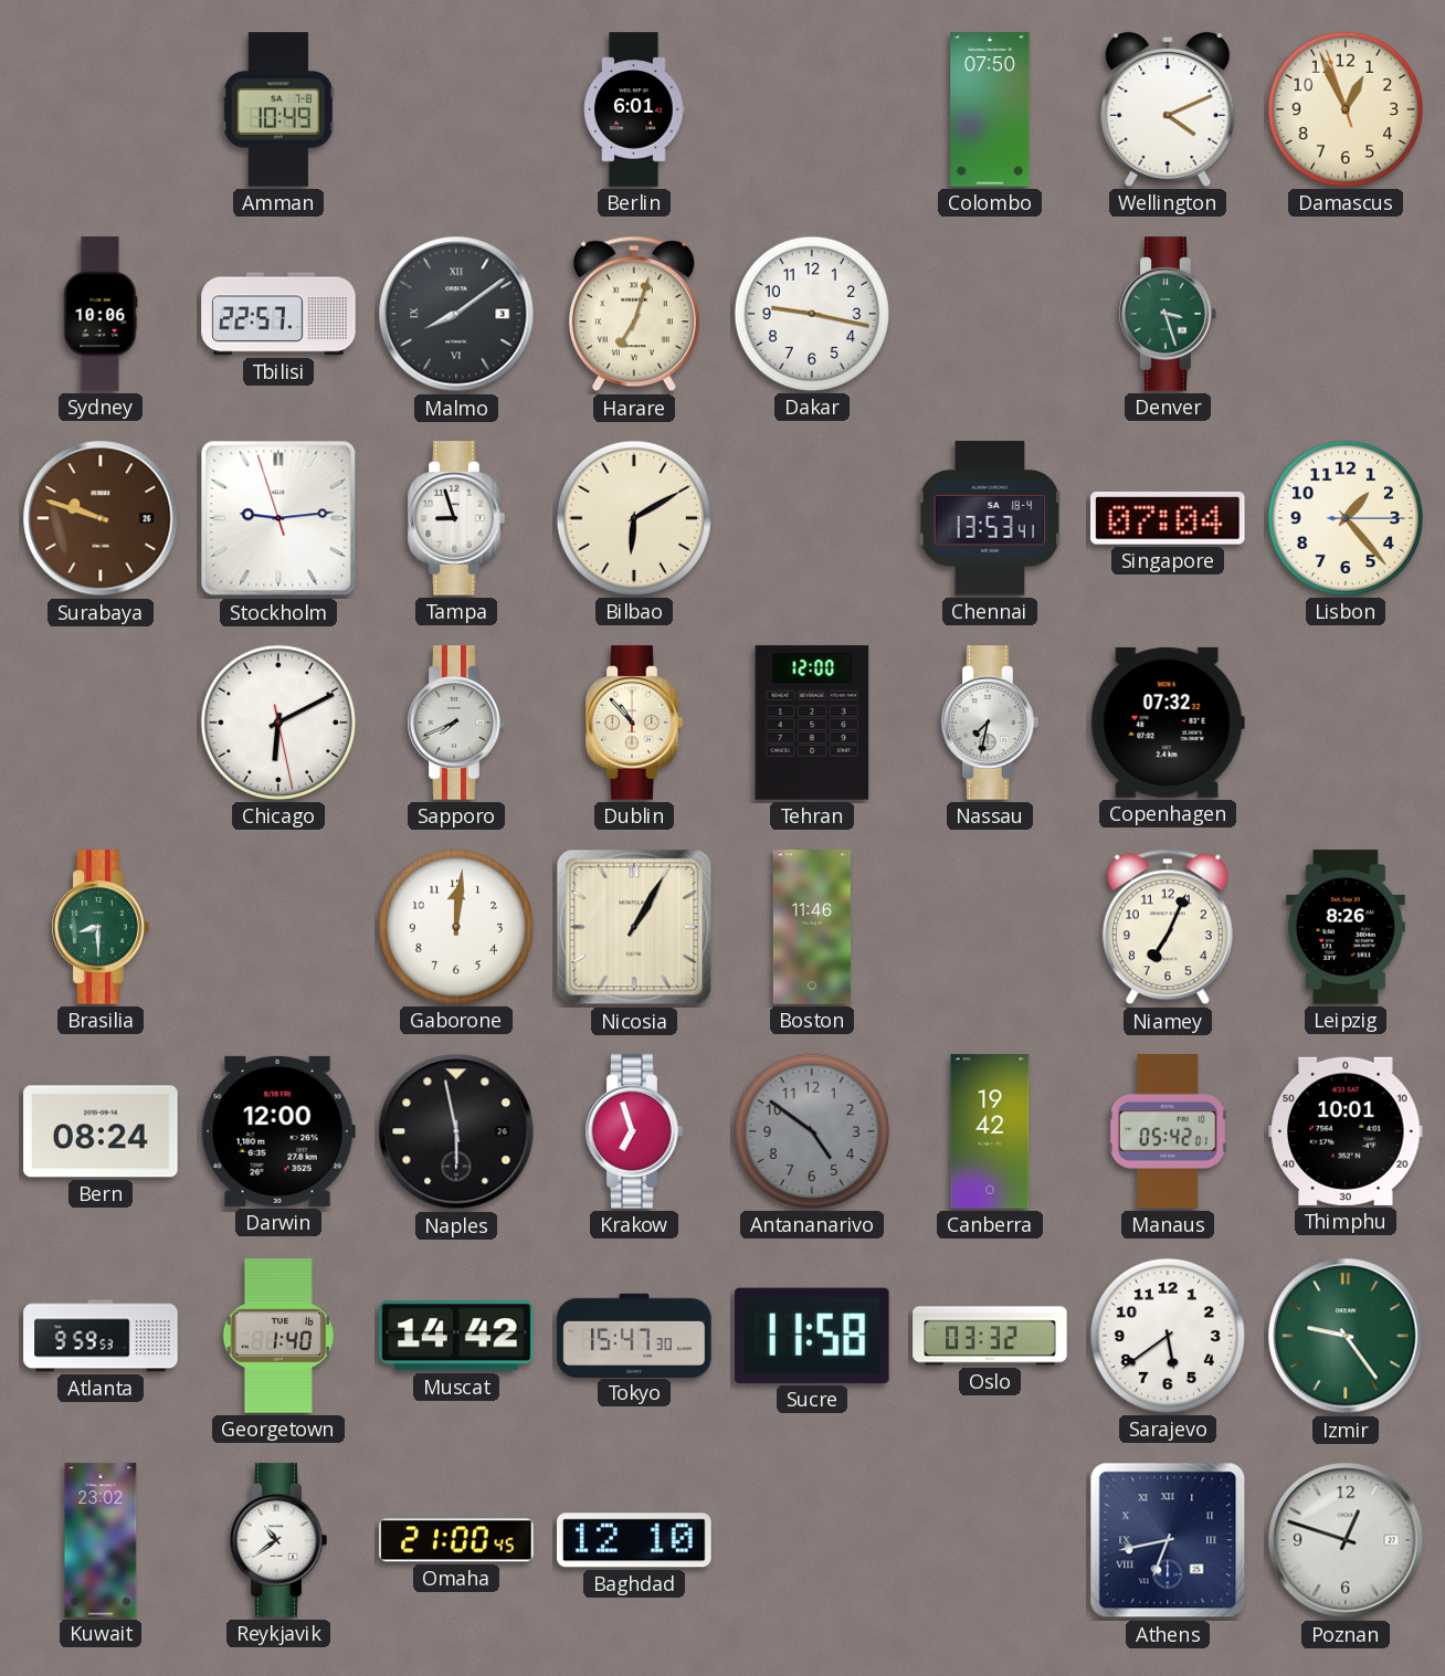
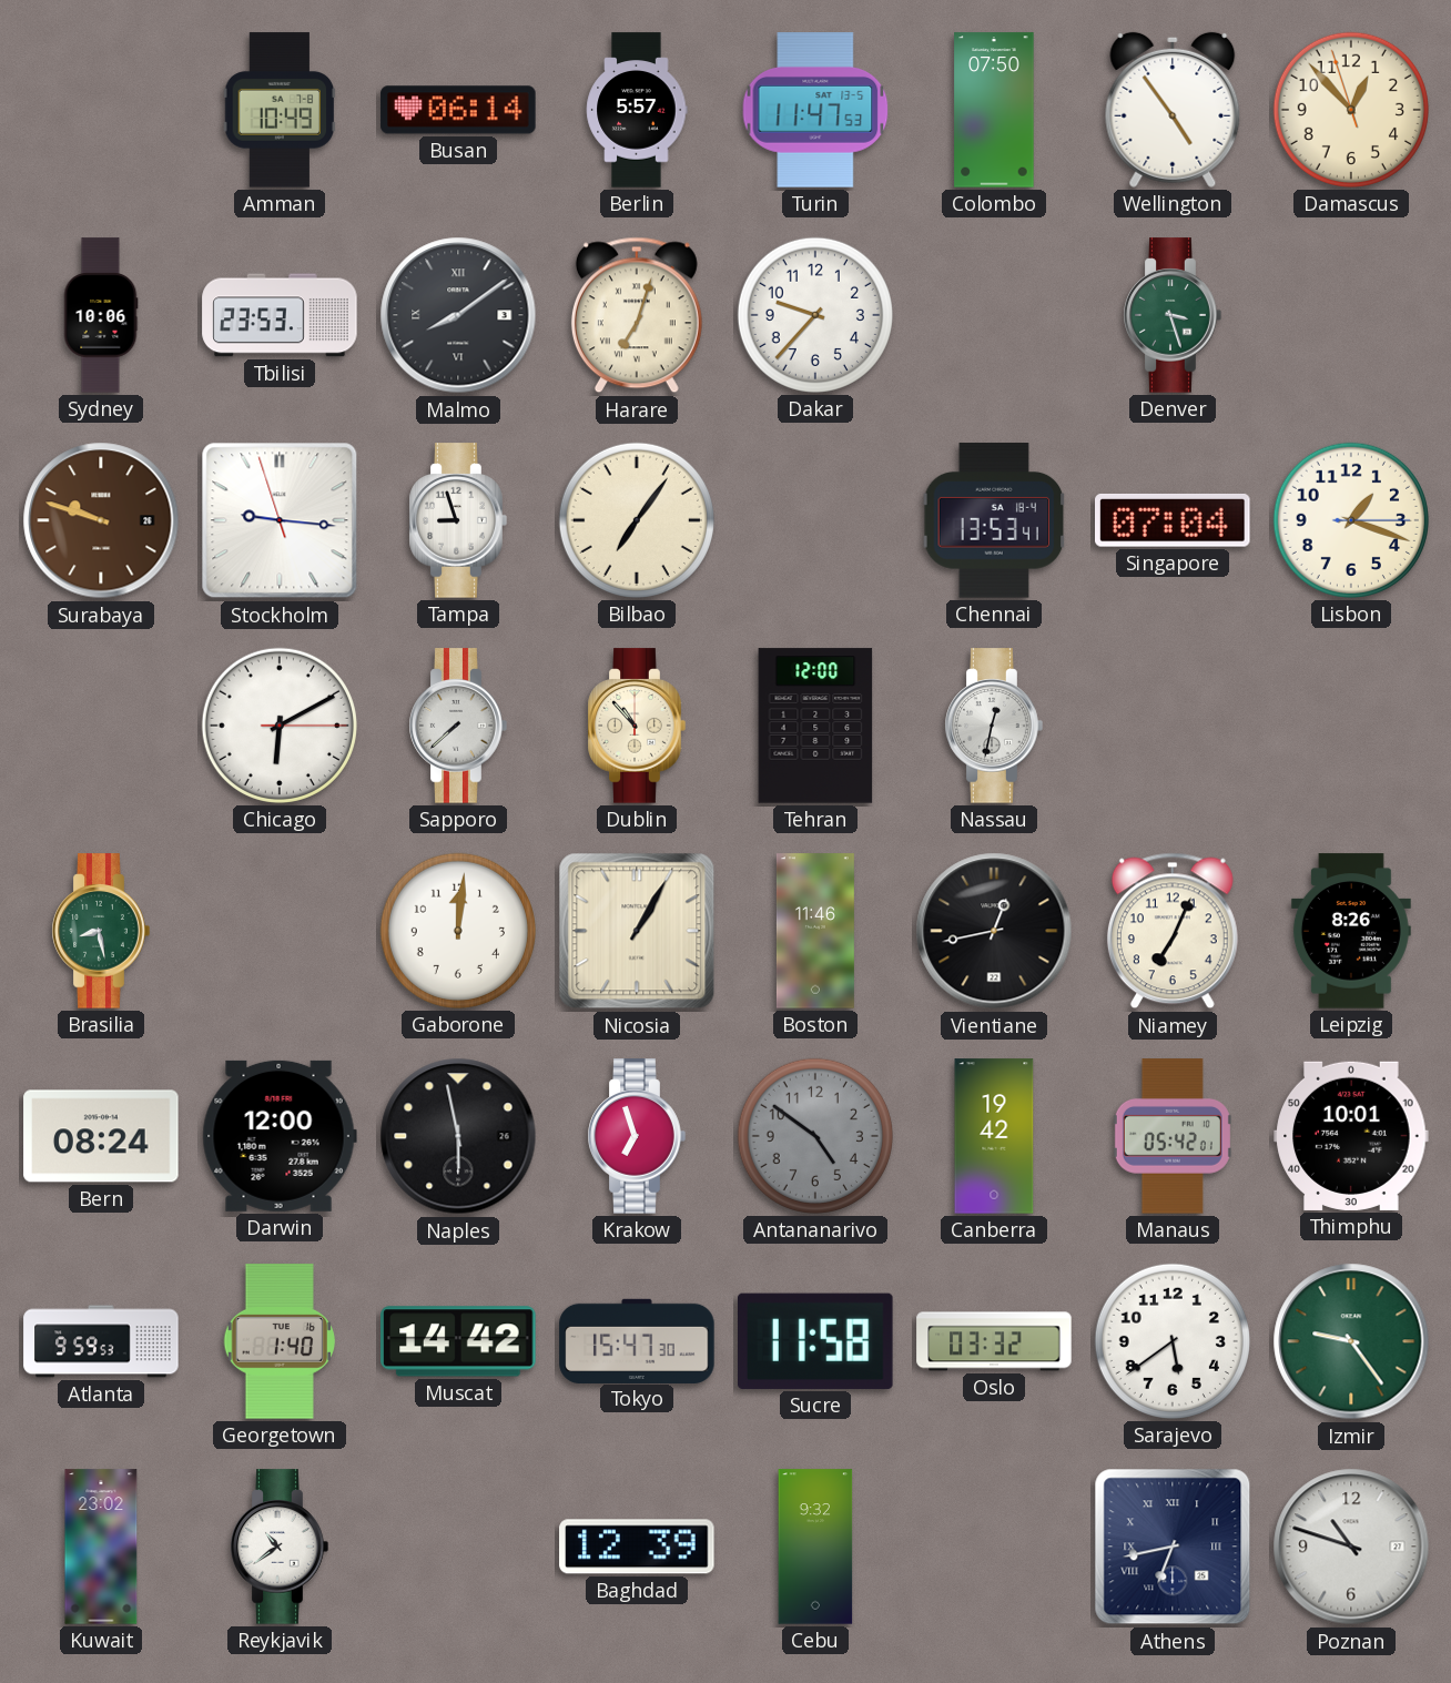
Busan: none -> 06:14 (458, 110)
Berlin: 6:01 -> 5:57 (637, 110)
Turin: none -> 11:47 (815, 110)
Wellington: 4:11 -> 4:54 (1173, 110)
Damascus: 12:55 -> 12:52 (1351, 110)
Tbilisi: 22:57 -> 23:53 (280, 315)
Dakar: 9:17 -> 9:37 (815, 315)
Stockholm: 9:13 -> 9:15 (280, 520)
Bilbao: 6:10 -> 7:06 (637, 520)
Lisbon: 1:23 -> 1:18 (1351, 520)
Chicago: 6:10:28 -> 6:10:15 (280, 726)
Sapporo: 7:41 -> 7:38 (458, 726)
Nassau: 7:32 -> 12:32 (994, 726)
Copenhagen: 07:32 -> none (1168, 723)
Brasilia: 8:30 -> 8:28 (101, 931)
Vientiane: none -> 12:43 (994, 931)
Omaha: 21:00 -> none (456, 1540)
Baghdad: 12:10 -> 12:39 (637, 1547)
Cebu: none -> 9:32 (815, 1547)
Poznan: 12:48 -> 10:48 (1351, 1547)
